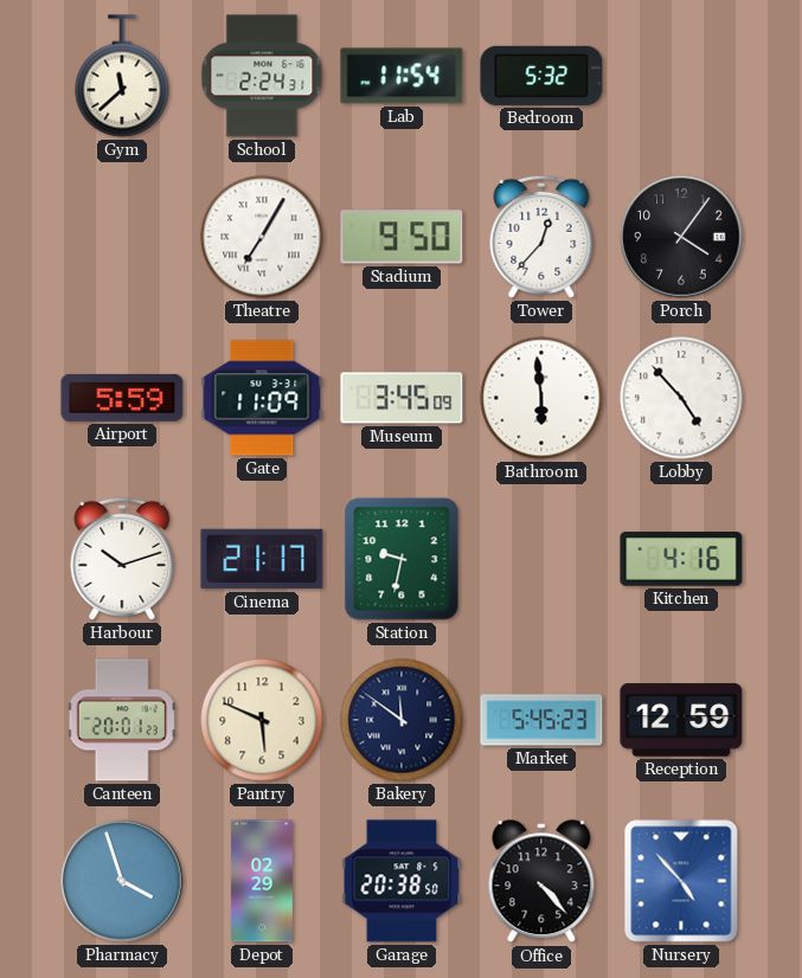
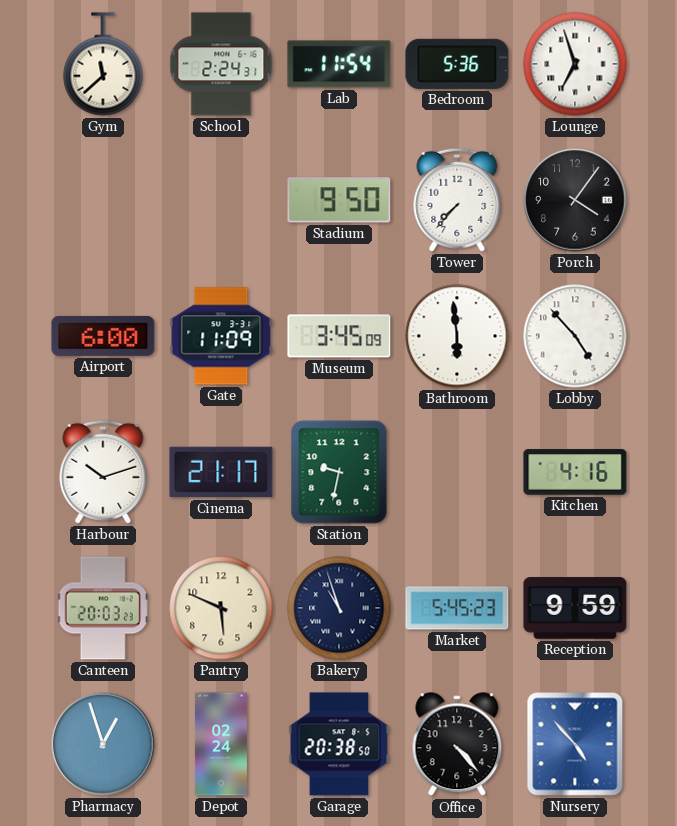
Bedroom: 5:32 -> 5:36 (457, 64)
Lounge: none -> 6:57 (575, 64)
Theatre: 7:05 -> none (262, 237)
Tower: 12:37 -> 7:37 (457, 200)
Airport: 5:59 -> 6:00 (103, 336)
Canteen: 20:01 -> 20:03 (103, 608)
Bakery: 11:51 -> 10:57 (339, 608)
Reception: 12:59 -> 9:59 (575, 608)
Pharmacy: 3:57 -> 12:57 (103, 744)
Depot: 02:29 -> 02:24 (221, 744)
